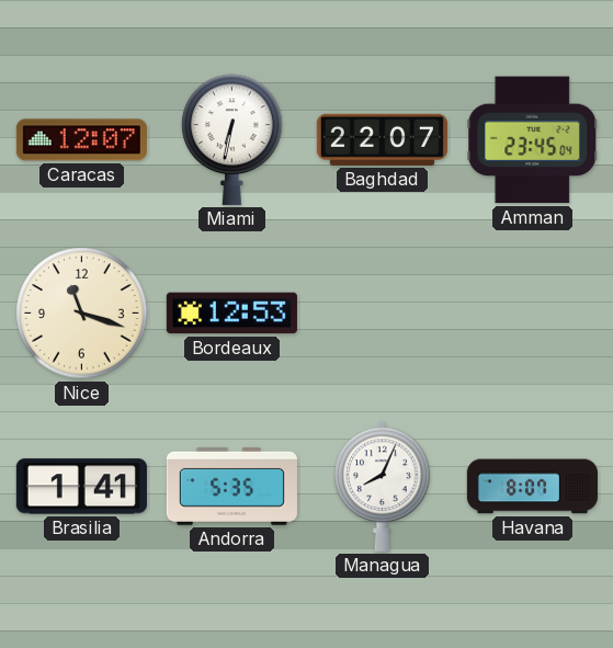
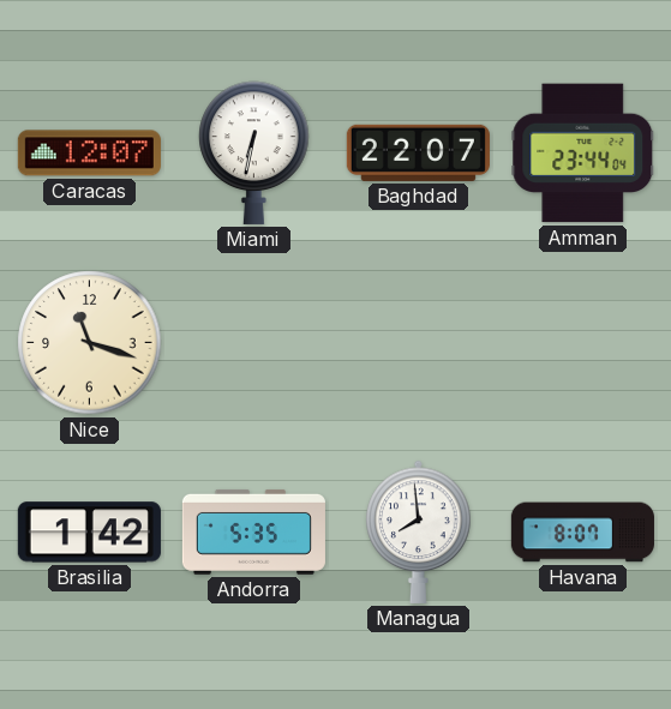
Amman: 23:45 -> 23:44 (583, 154)
Bordeaux: 12:53 -> none (231, 314)
Brasilia: 1:41 -> 1:42 (89, 533)
Managua: 8:04 -> 7:59 (419, 531)
